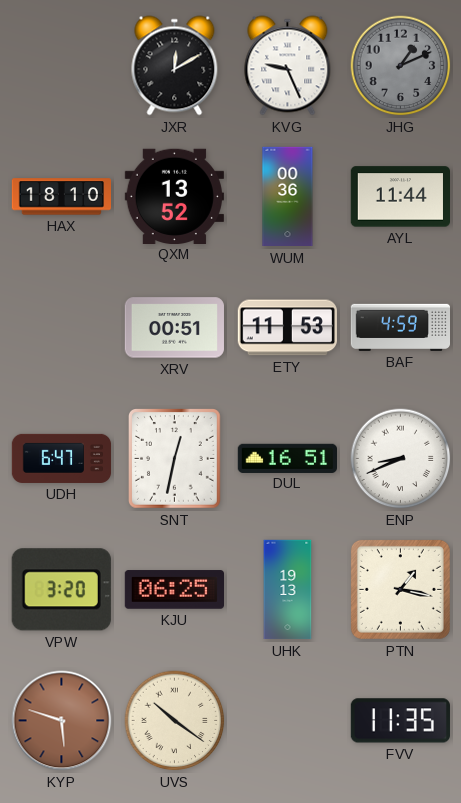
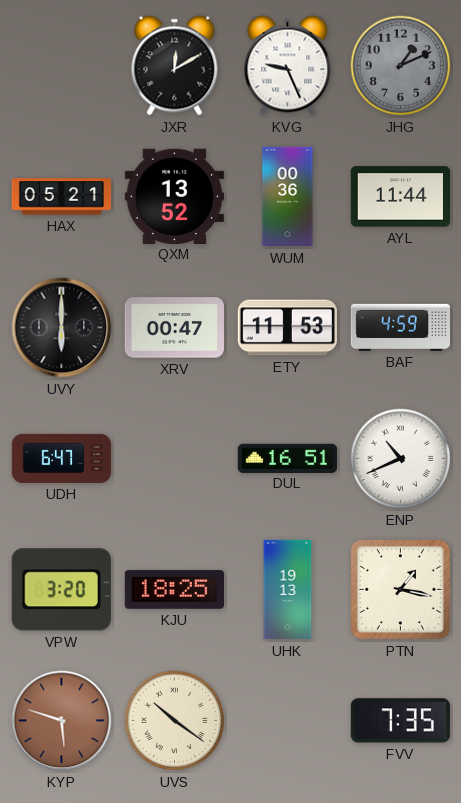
HAX: 18:10 -> 05:21 (61, 197)
UVY: none -> 6:00 (62, 328)
XRV: 00:51 -> 00:47 (174, 328)
SNT: 12:32 -> none (175, 459)
ENP: 8:41 -> 10:41 (401, 459)
KJU: 06:25 -> 18:25 (174, 590)
FVV: 11:35 -> 7:35 (400, 721)
